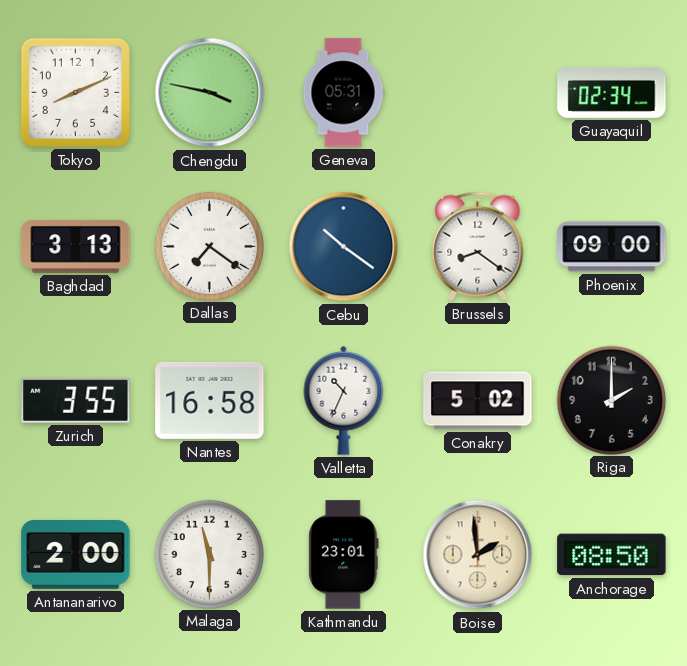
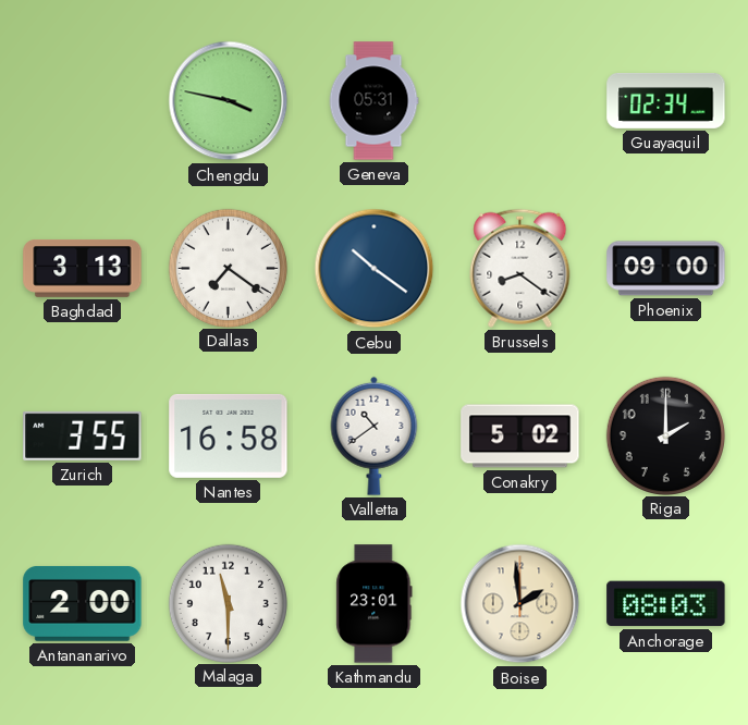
Tokyo: 8:11 -> none (75, 92)
Valletta: 10:34 -> 10:39 (375, 435)
Anchorage: 08:50 -> 08:03 (666, 604)
